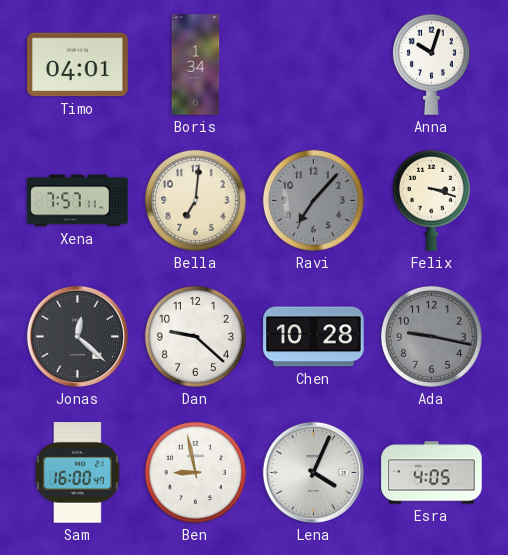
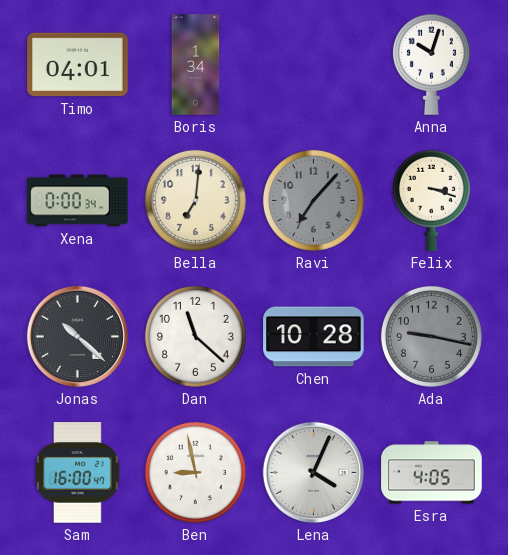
Xena: 7:57 -> 0:00 (78, 201)
Jonas: 12:22 -> 10:22 (77, 336)
Dan: 9:22 -> 11:22 (195, 336)
